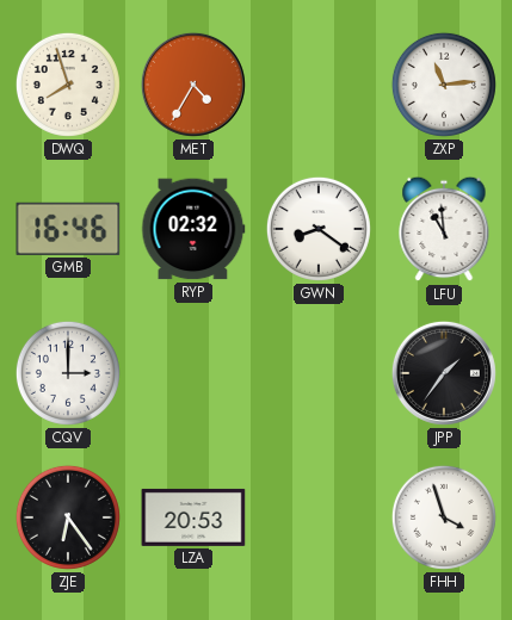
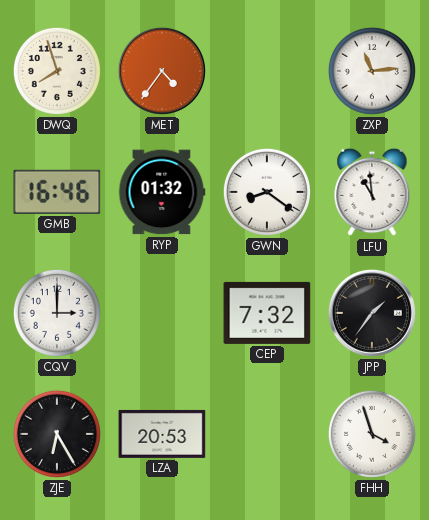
MET: 4:35 -> 4:36 (162, 71)
RYP: 02:32 -> 01:32 (162, 192)
CEP: none -> 7:32 (267, 313)
ZJE: 6:24 -> 6:25 (57, 434)
